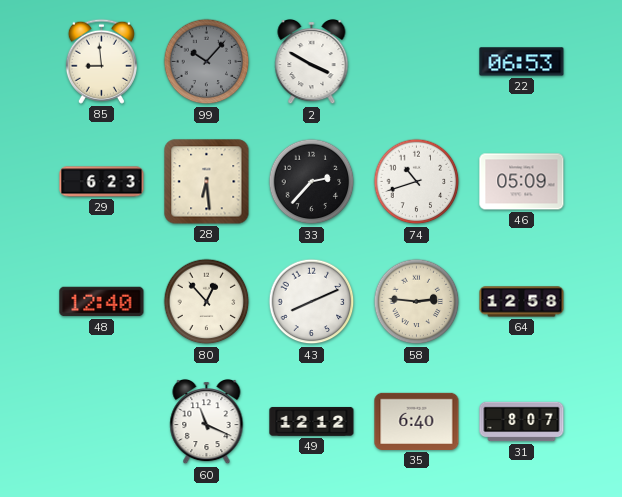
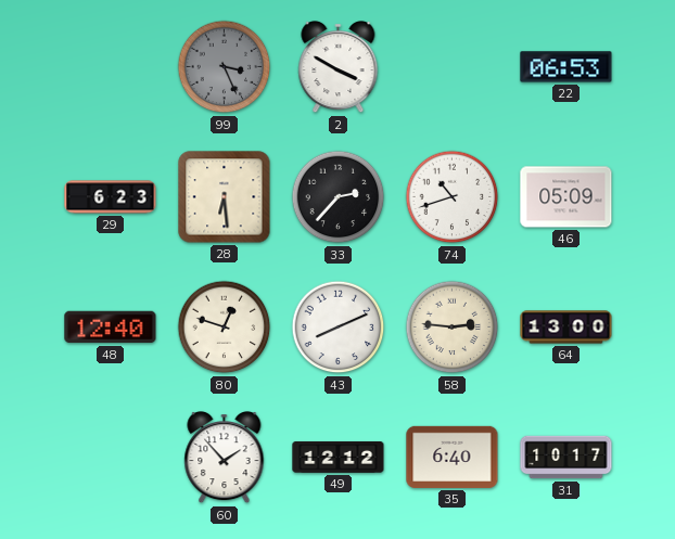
85: 8:59 -> none (101, 61)
99: 10:07 -> 3:26 (225, 67)
80: 12:53 -> 12:48 (225, 328)
64: 12:58 -> 13:00 (566, 328)
60: 11:19 -> 1:53 (225, 459)
31: 8:07 -> 10:17 (566, 458)
